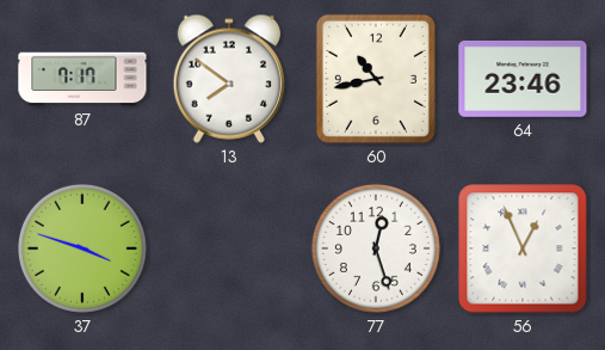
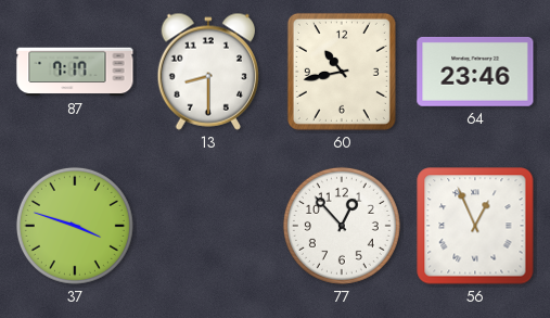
13: 7:51 -> 8:30 (207, 72)
77: 12:27 -> 12:53 (342, 226)
